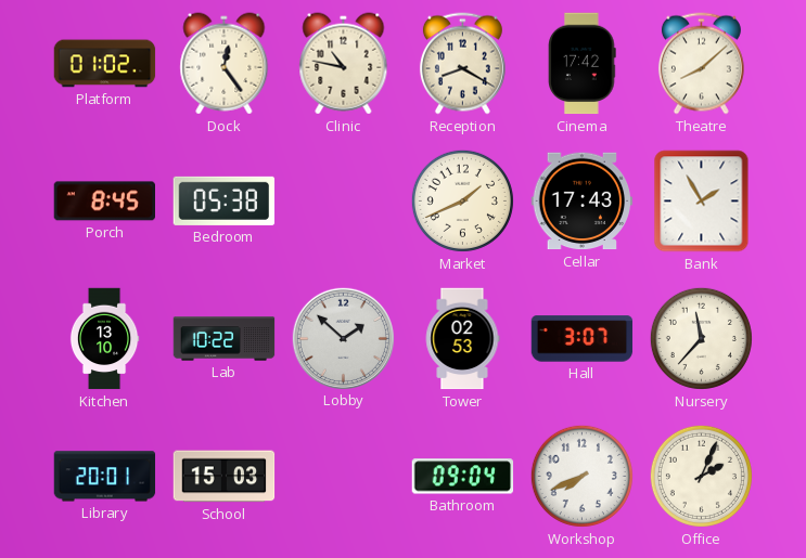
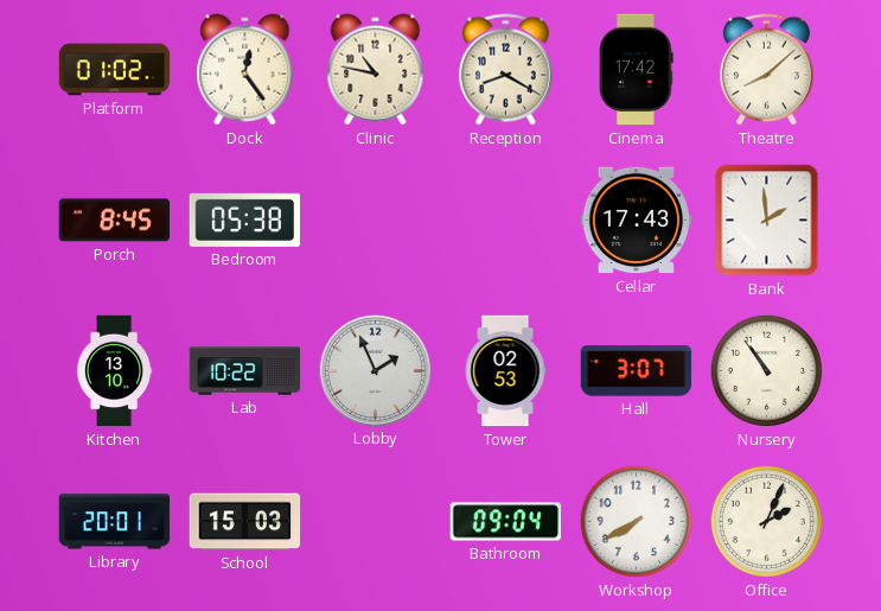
Market: 1:41 -> none (462, 200)
Bank: 1:55 -> 1:59 (767, 221)
Lobby: 1:52 -> 1:56 (375, 370)
Nursery: 11:37 -> 10:54 (766, 370)
Workshop: 7:41 -> 7:40 (636, 521)
